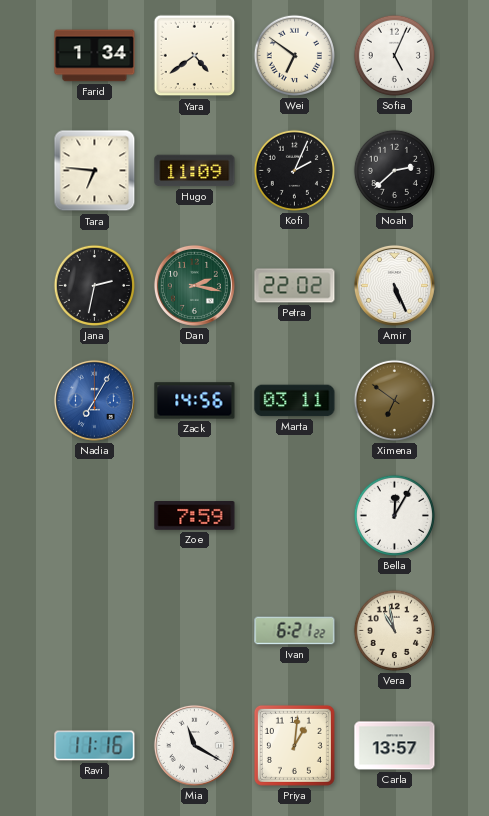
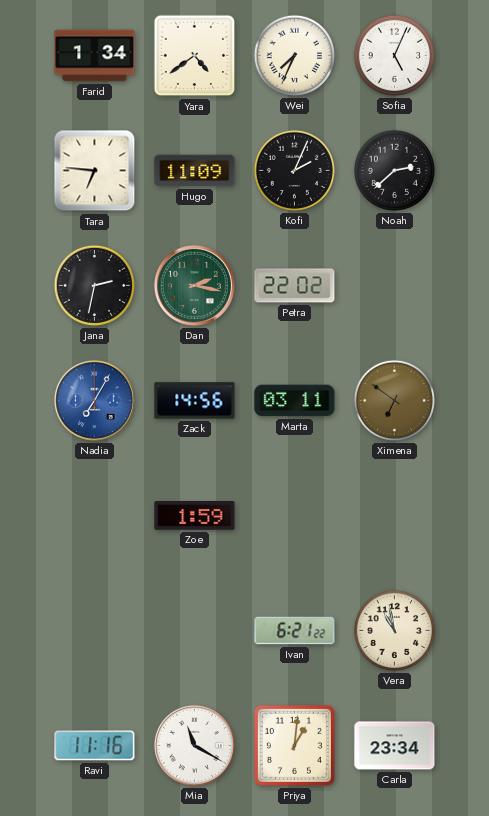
Wei: 6:51 -> 7:34 (294, 55)
Amir: 5:26 -> none (394, 285)
Zoe: 7:59 -> 1:59 (195, 516)
Bella: 12:05 -> none (394, 515)
Carla: 13:57 -> 23:34 (395, 746)
